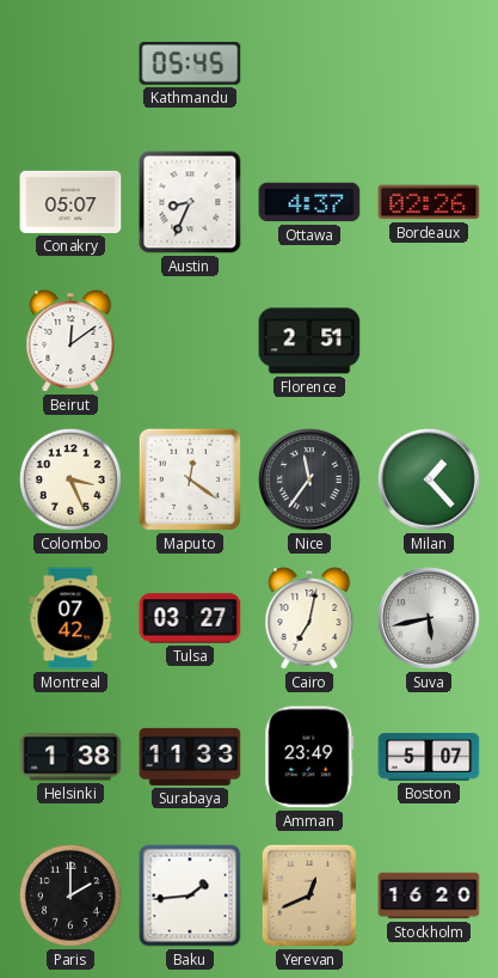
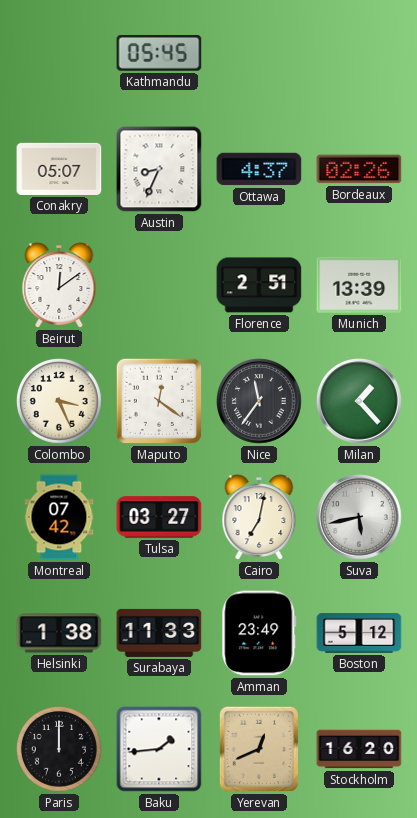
Munich: none -> 13:39 (359, 285)
Boston: 5:07 -> 5:12 (359, 633)
Paris: 2:00 -> 12:00 (59, 749)
